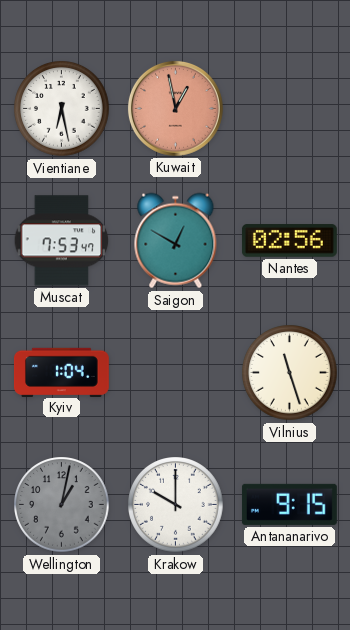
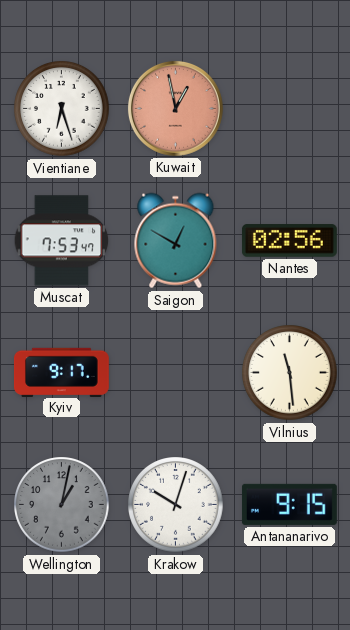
Vientiane: 6:28 -> 6:27 (62, 109)
Kyiv: 1:04 -> 9:17 (61, 372)
Vilnius: 11:27 -> 11:29 (290, 373)
Krakow: 10:00 -> 10:03 (176, 505)
